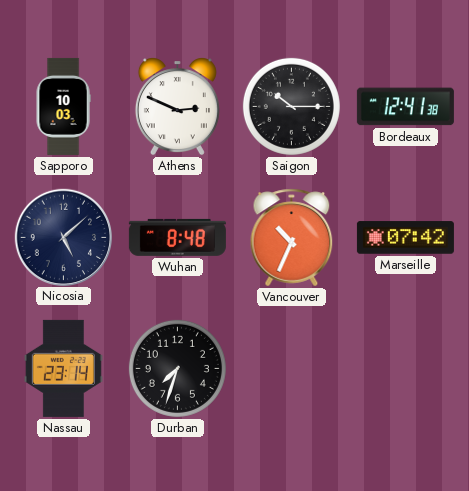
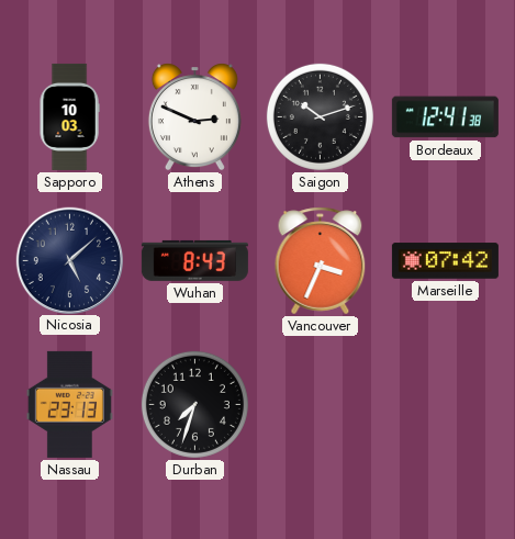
Saigon: 10:15 -> 10:12 (320, 116)
Wuhan: 8:48 -> 8:43 (194, 260)
Vancouver: 10:34 -> 3:34 (321, 261)
Nassau: 23:14 -> 23:13 (69, 404)
